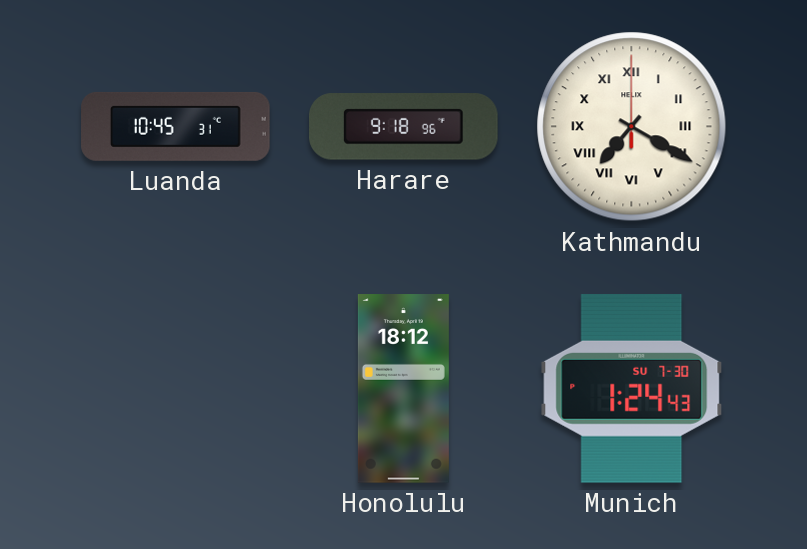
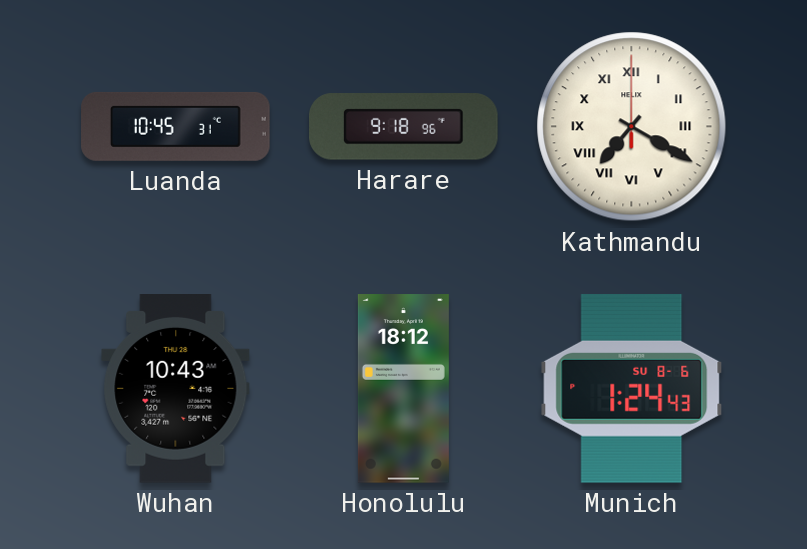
Wuhan: none -> 10:43 (176, 389)
Munich date: SU 7-30 -> SU 8-6 (632, 388)
